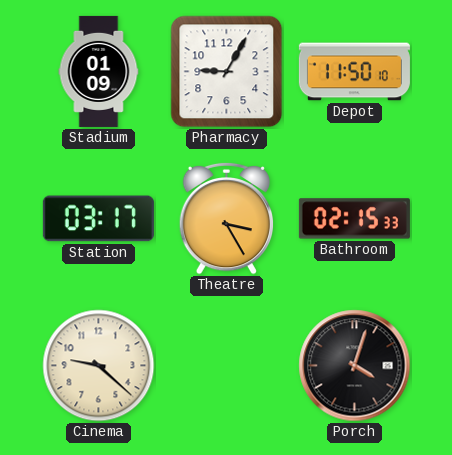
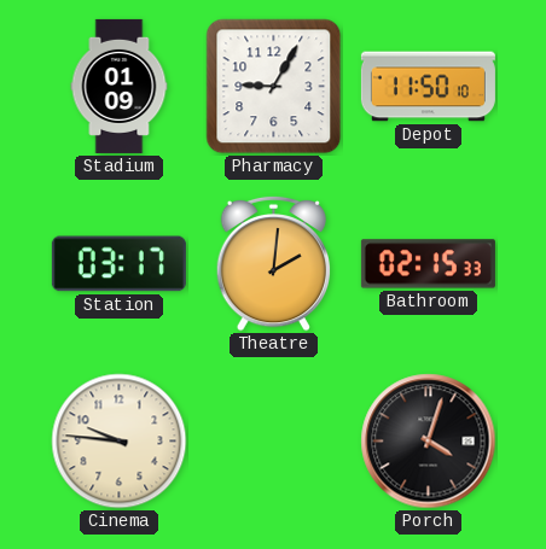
Theatre: 3:25 -> 2:01 (273, 263)
Cinema: 9:22 -> 9:46 (120, 442)
